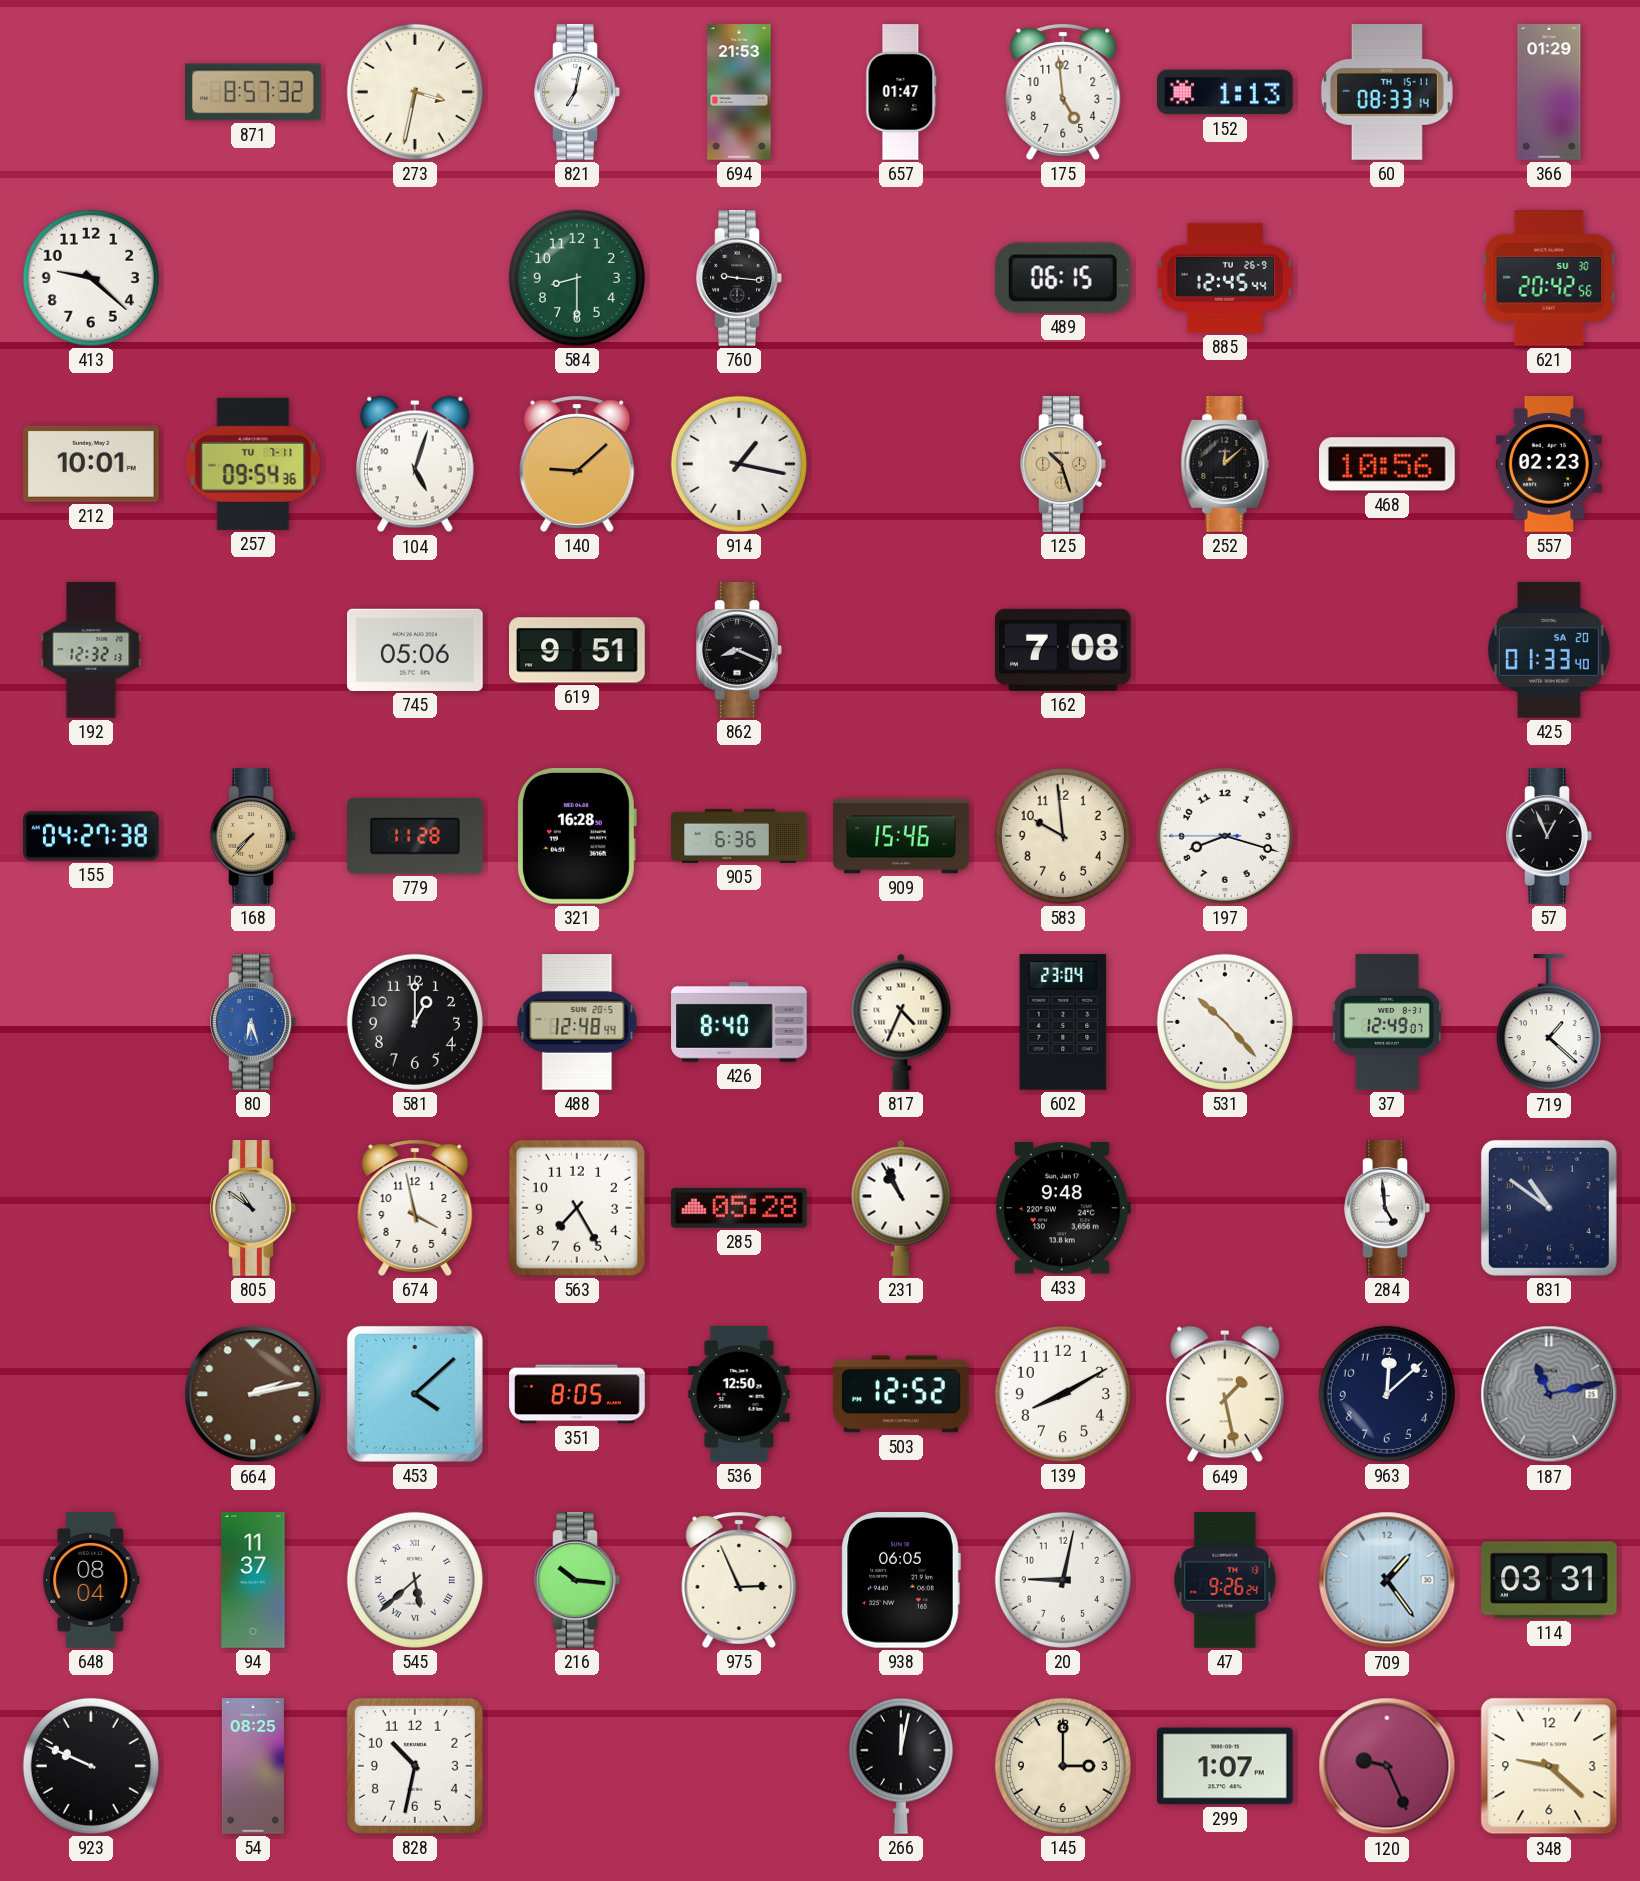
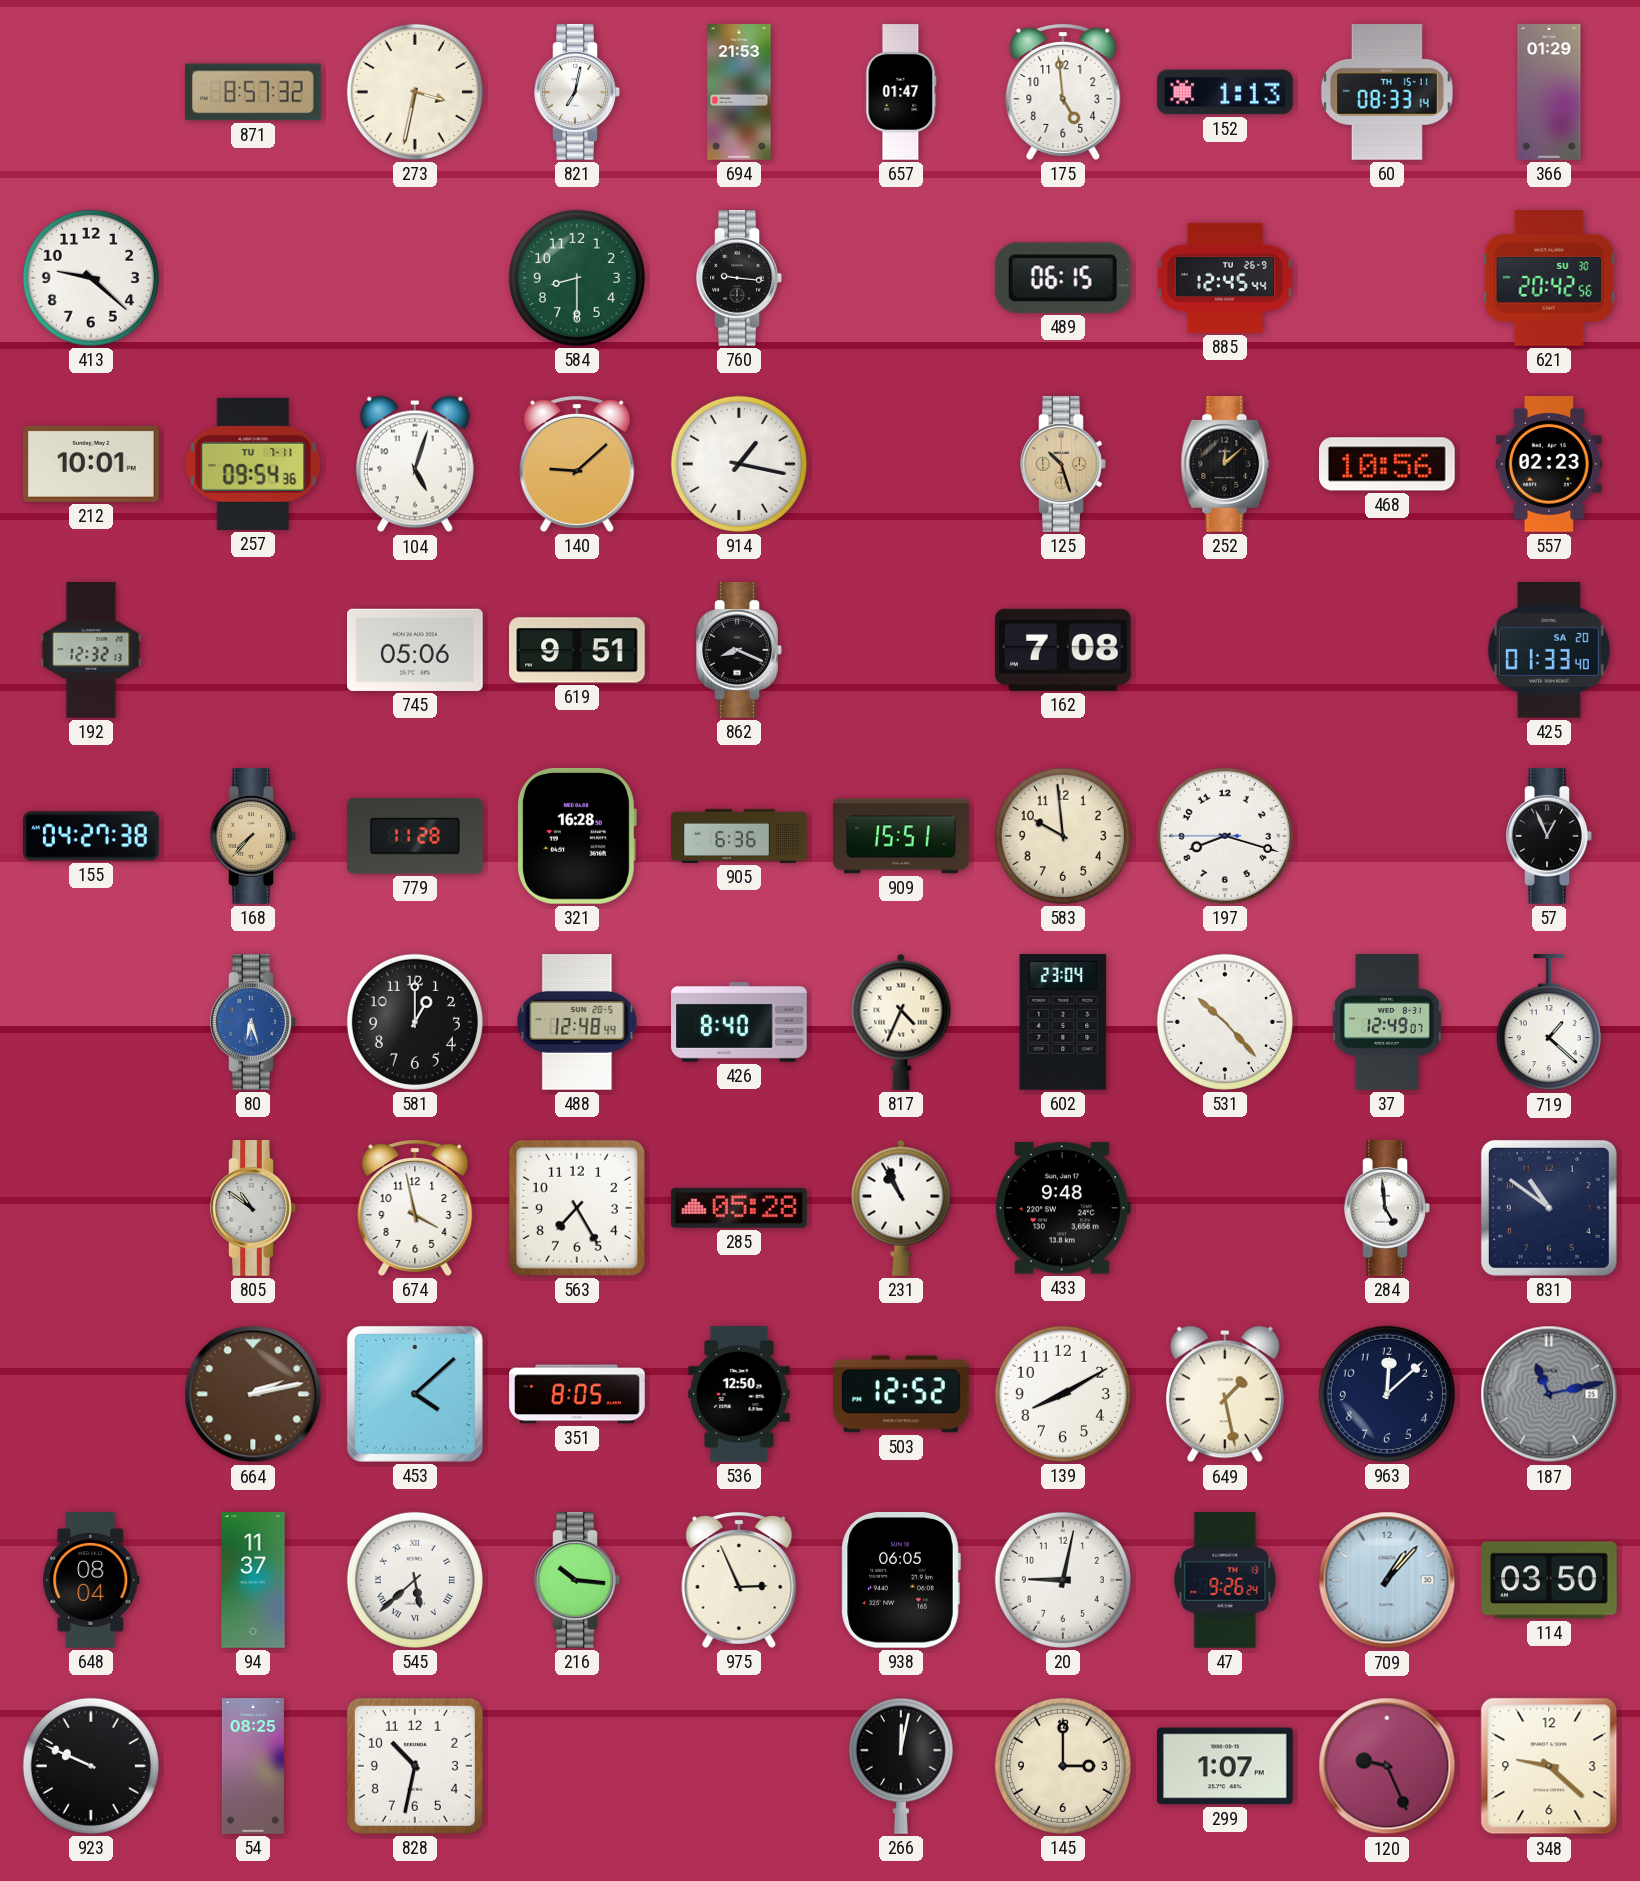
909: 15:46 -> 15:51 (901, 836)
709: 1:24 -> 1:07 (1387, 1580)
114: 03:31 -> 03:50 (1549, 1580)
